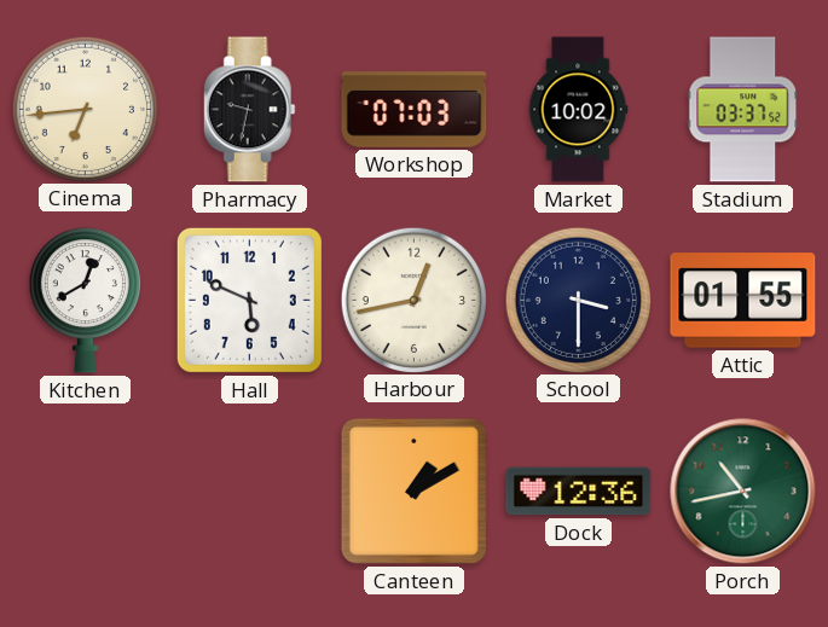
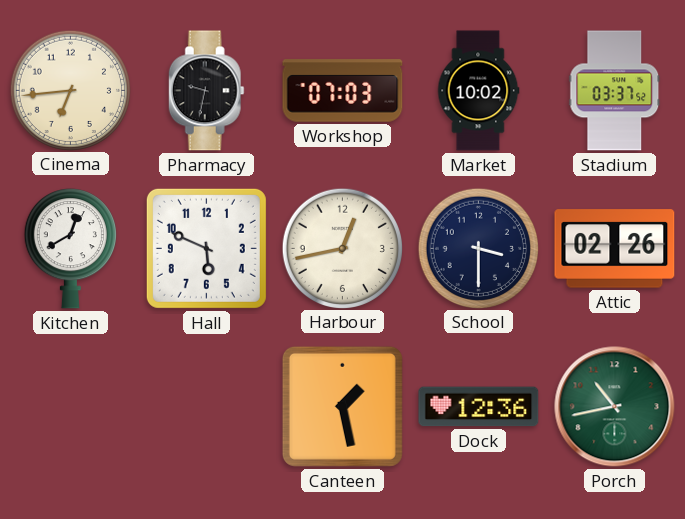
Attic: 01:55 -> 02:26 (615, 249)
Canteen: 1:10 -> 1:28 (342, 406)
